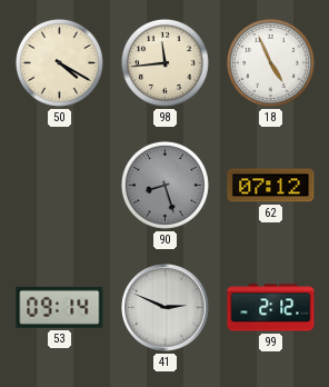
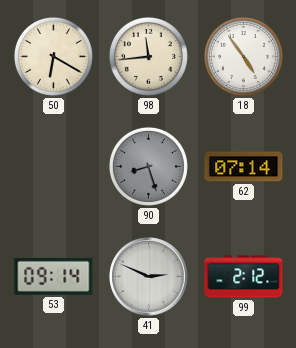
50: 4:20 -> 6:20 (53, 56)
18: 4:56 -> 4:54 (243, 56)
62: 07:12 -> 07:14 (244, 167)
